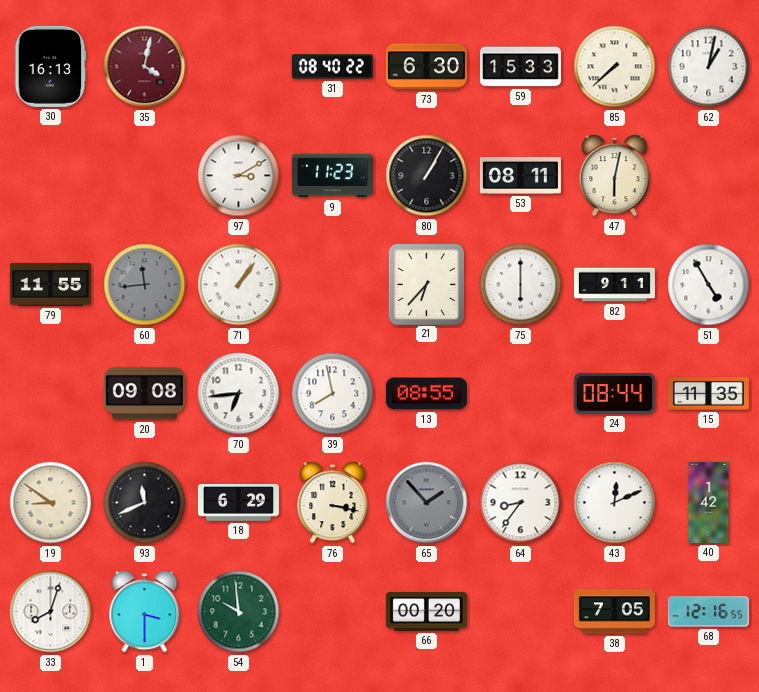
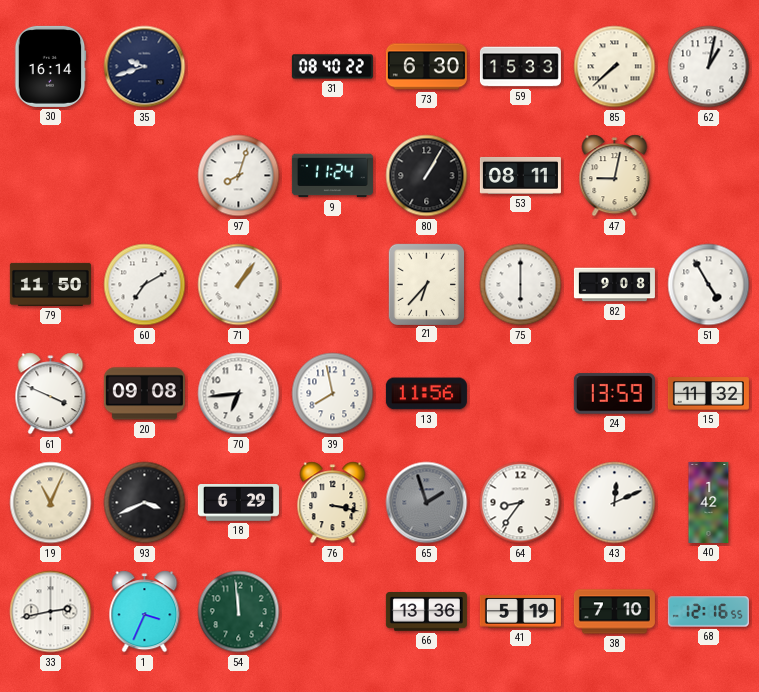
30: 16:13 -> 16:14 (50, 66)
35: 4:02 -> 9:42 (145, 67)
35 dial: burgundy -> navy (145, 67)
97: 3:10 -> 8:03 (239, 176)
9: 11:23 -> 11:24 (332, 176)
47: 6:02 -> 9:02 (615, 176)
79: 11:55 -> 11:50 (50, 284)
60: 11:44 -> 7:10 (145, 285)
60 dial: grey -> white (145, 285)
82: 9:11 -> 9:08 (614, 285)
61: none -> 3:49 (51, 394)
13: 08:55 -> 11:56 (426, 394)
24: 08:44 -> 13:59 (614, 394)
15: 11:35 -> 11:32 (708, 394)
19: 8:51 -> 11:04 (51, 503)
93: 11:41 -> 3:41 (145, 503)
65: 1:53 -> 1:57 (427, 503)
33: 8:03 -> 2:43 (51, 612)
1: 3:30 -> 3:34 (145, 612)
54: 9:59 -> 11:59 (239, 612)
66: 00:20 -> 13:36 (426, 612)
41: none -> 5:19 (520, 612)
38: 7:05 -> 7:10 (614, 612)
